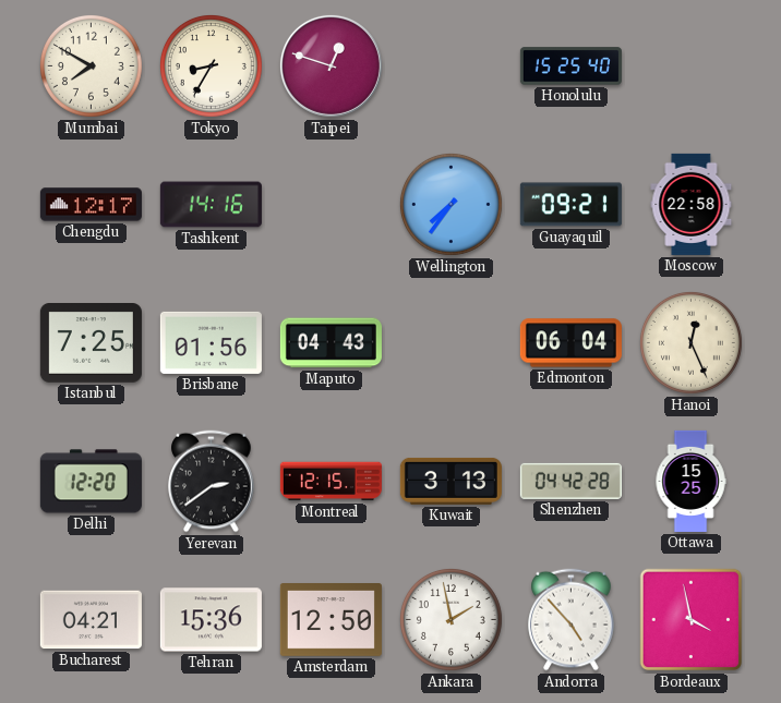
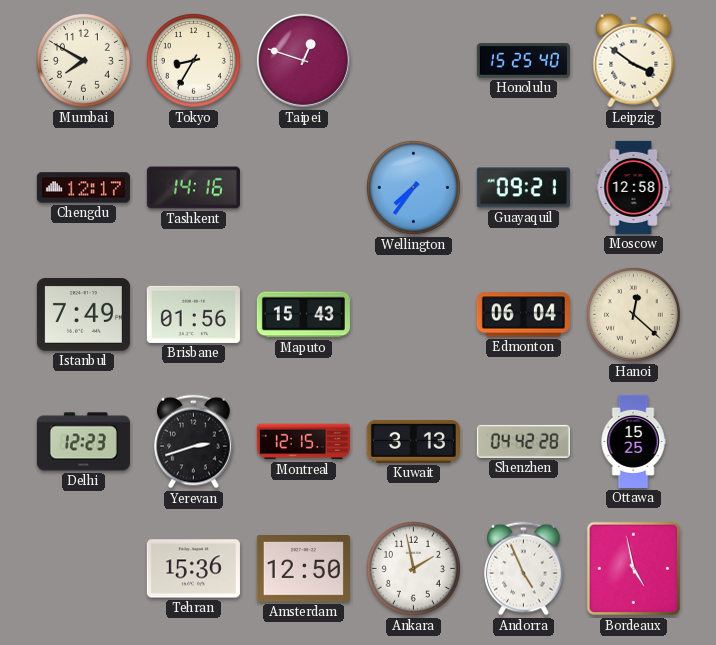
Leipzig: none -> 3:51 (634, 61)
Moscow: 22:58 -> 12:58 (634, 187)
Istanbul: 7:25 -> 7:49 (83, 315)
Maputo: 04:43 -> 15:43 (303, 315)
Hanoi: 12:26 -> 12:22 (633, 314)
Delhi: 12:20 -> 12:23 (83, 442)
Yerevan: 2:39 -> 2:42 (194, 442)
Bucharest: 04:21 -> none (91, 620)
Andorra: 4:53 -> 4:56 (524, 569)
Bordeaux: 3:58 -> 4:58 (634, 569)
